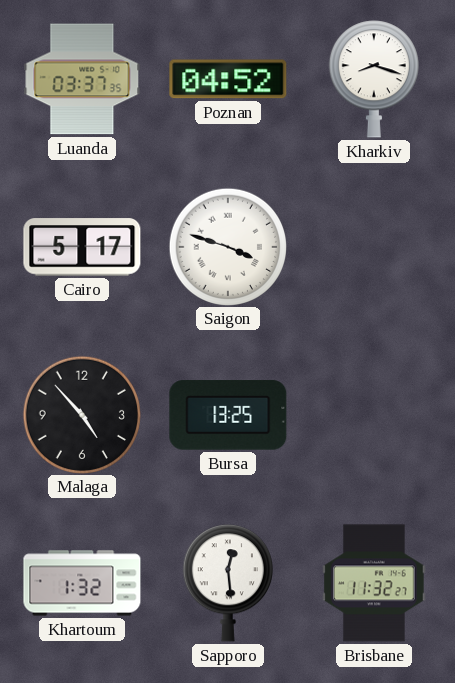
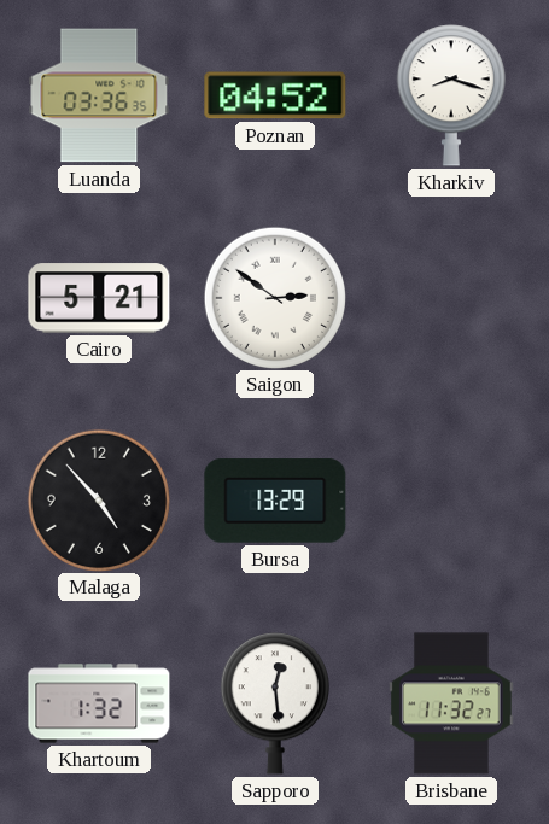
Luanda: 03:37 -> 03:36 (99, 95)
Cairo: 5:17 -> 5:21 (99, 298)
Saigon: 3:48 -> 2:51 (274, 297)
Bursa: 13:25 -> 13:29 (275, 501)
